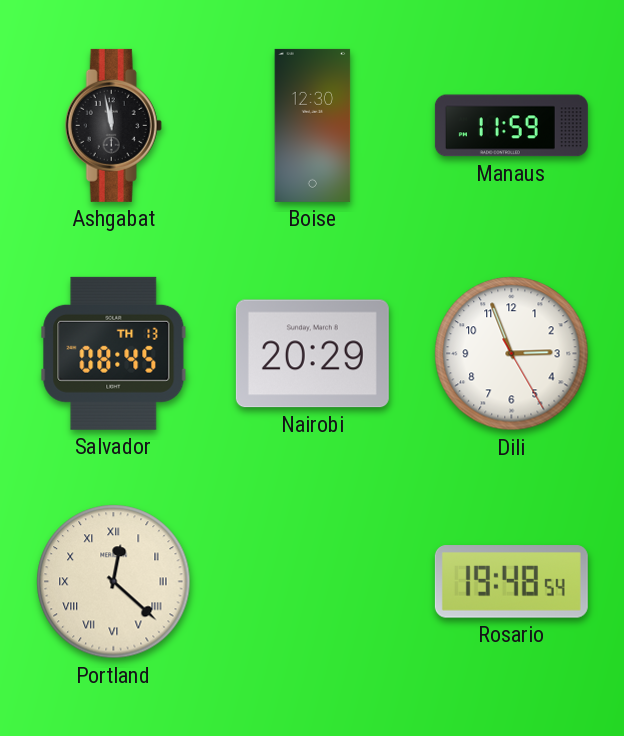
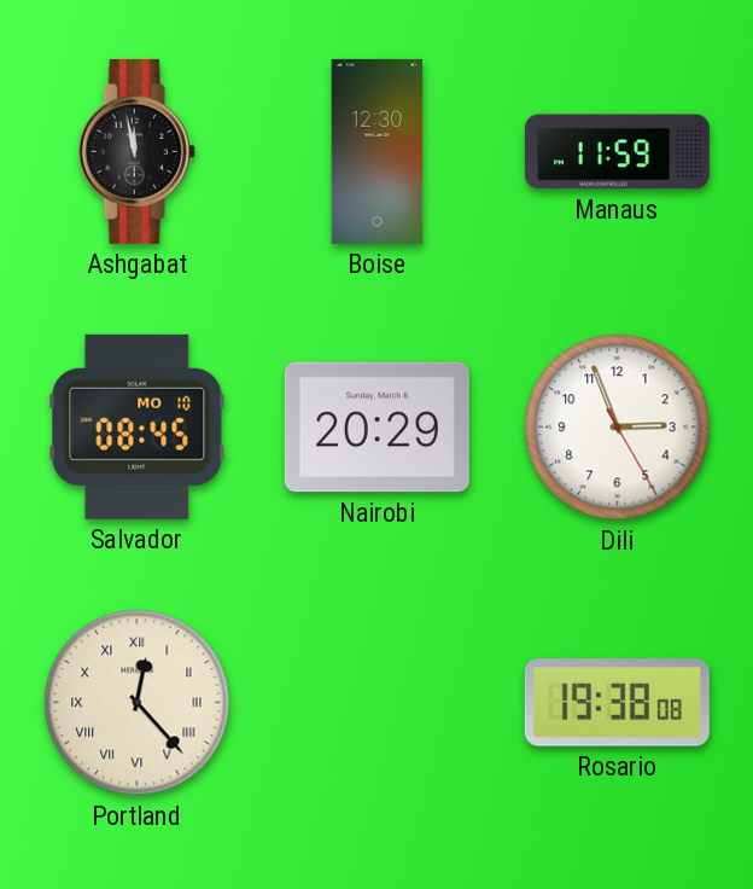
Salvador date: TH 13 -> MO 10 (138, 426)
Portland: 12:22 -> 12:23 (138, 703)
Rosario: 19:48 -> 19:38 (617, 703)
